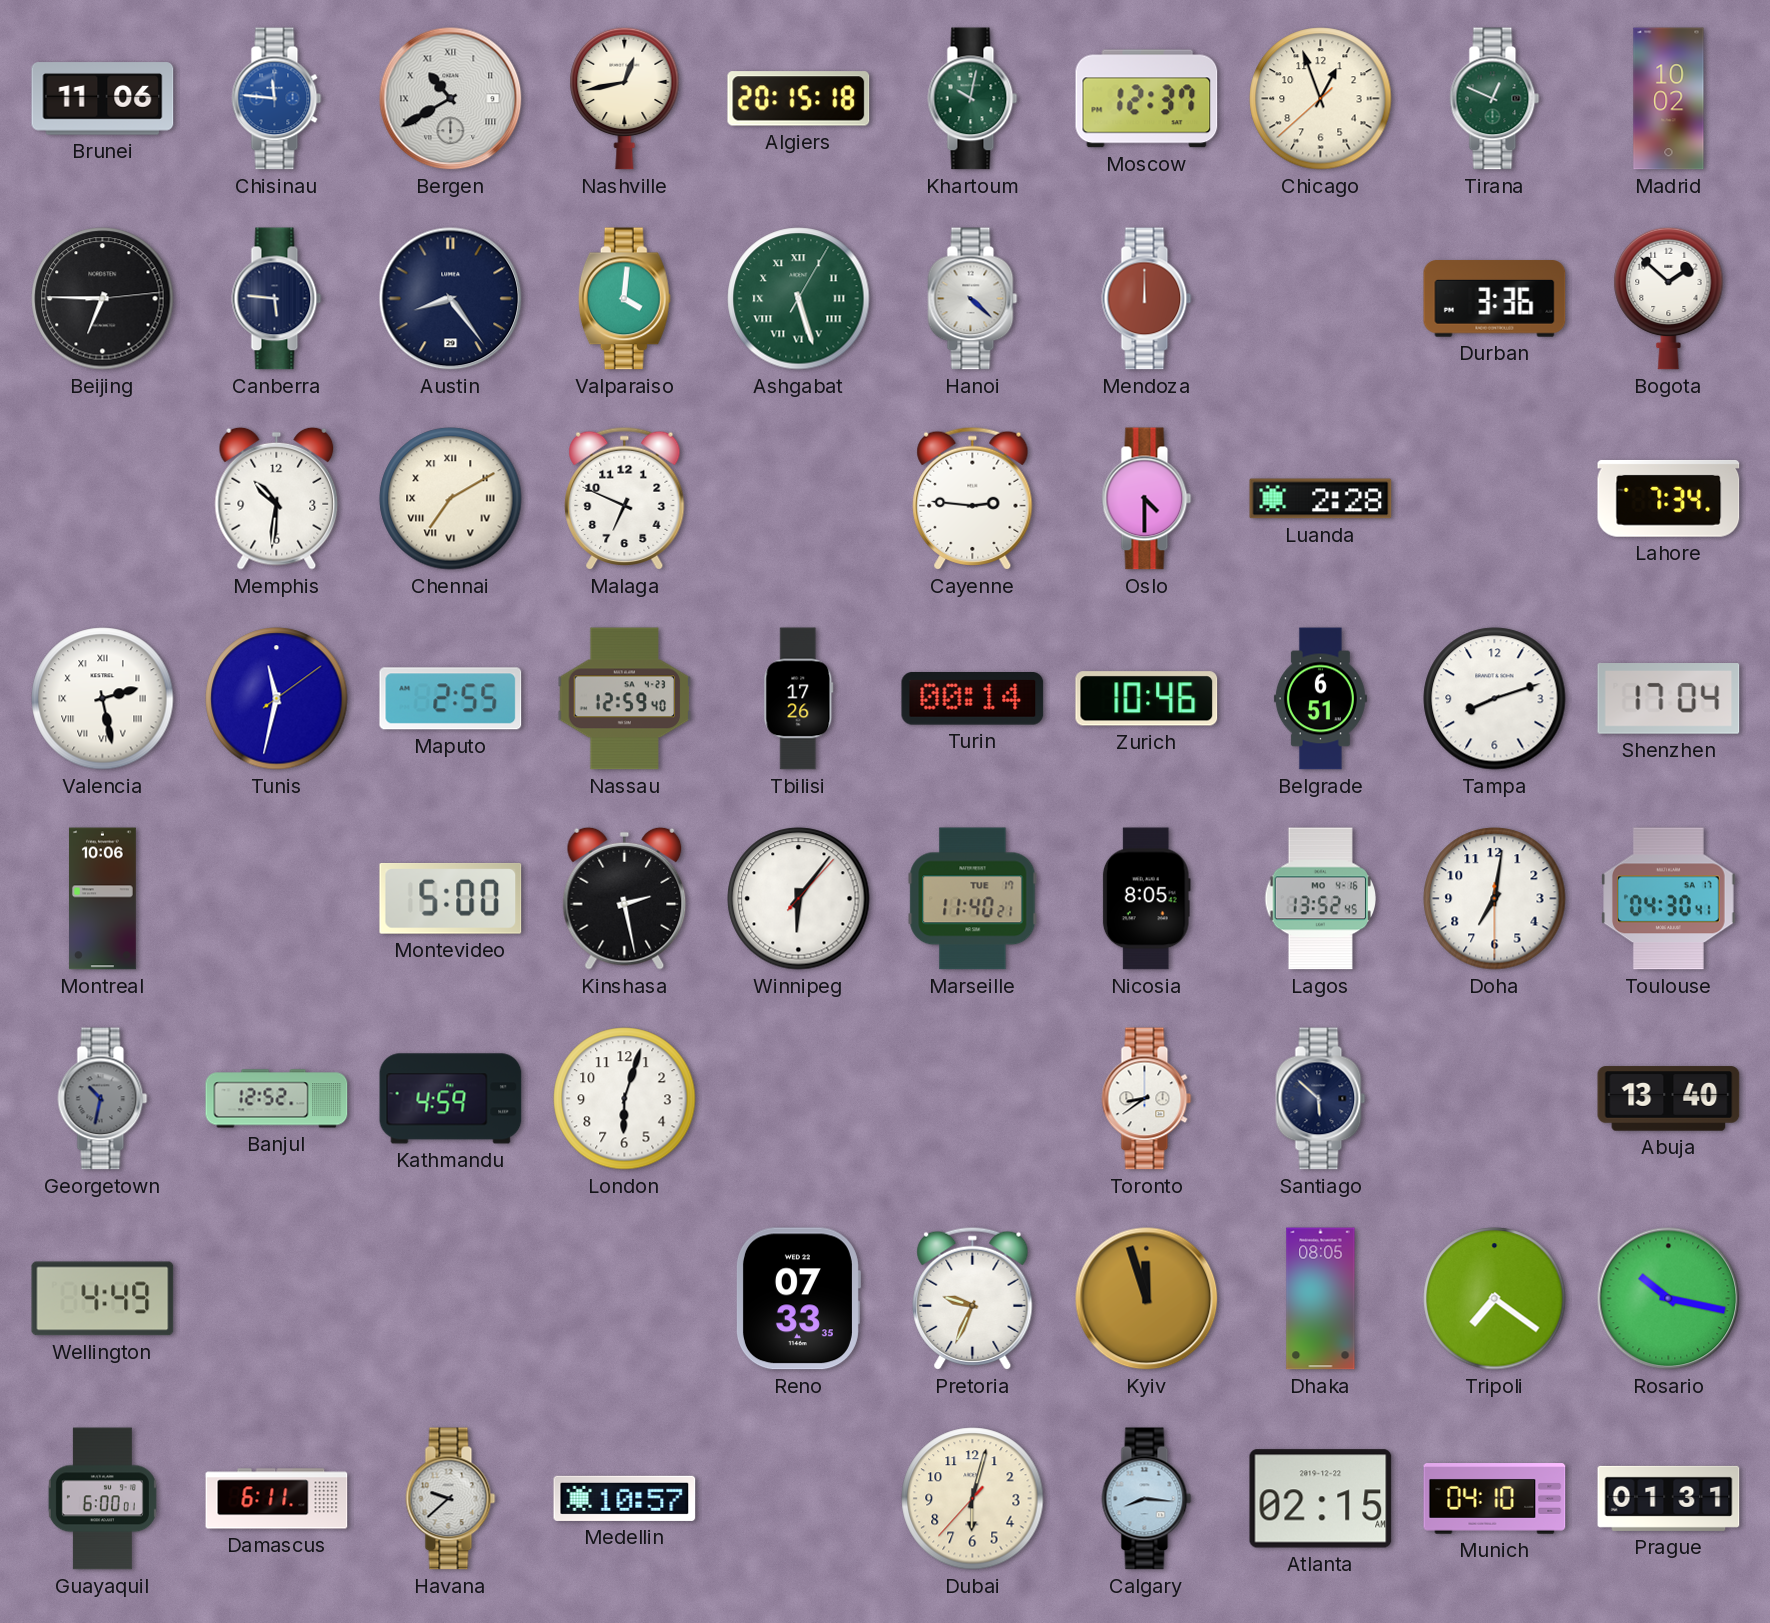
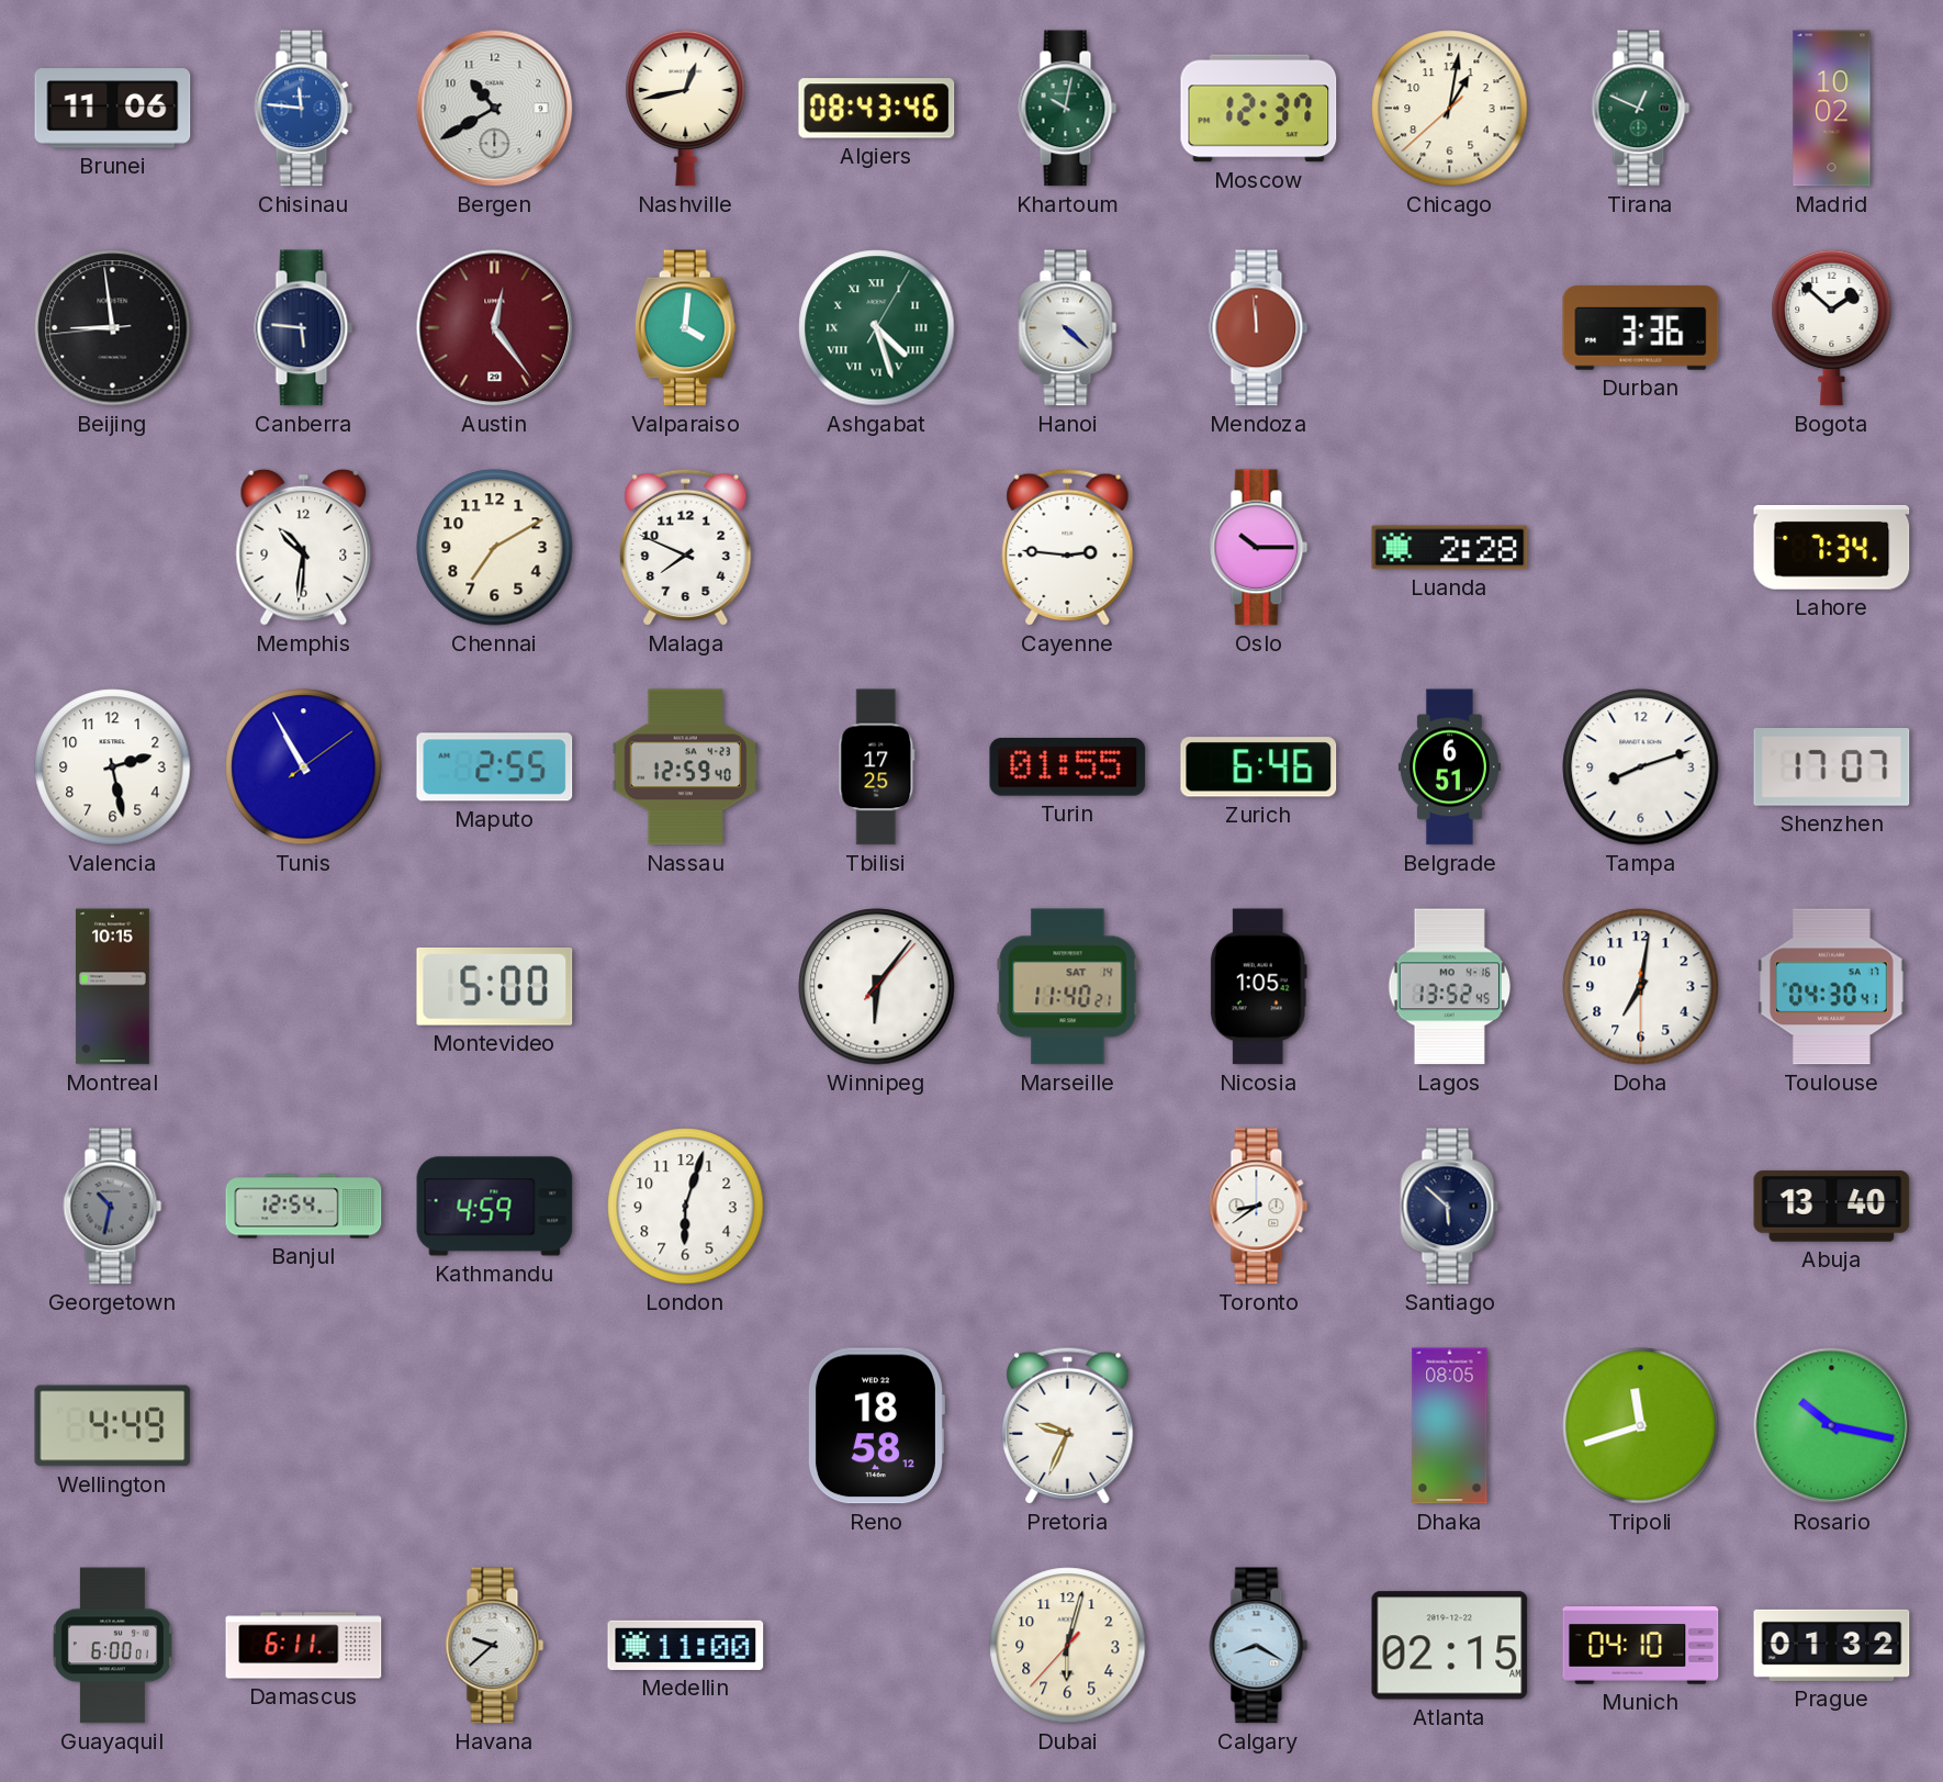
Bergen numerals: Roman -> Arabic (495, 109)
Algiers: 20:15 -> 08:43 (877, 109)
Chicago: 12:56 -> 1:01 (1450, 109)
Beijing: 6:45 -> 8:58 (113, 328)
Austin: 8:24 -> 12:24 (495, 328)
Austin dial: navy -> burgundy (495, 328)
Ashgabat: 5:27 -> 4:27 (877, 328)
Mendoza: 12:00 -> 11:59 (1259, 328)
Chennai numerals: Roman -> Arabic (495, 548)
Malaga: 6:49 -> 7:49 (686, 547)
Oslo: 4:30 -> 10:15 (1259, 548)
Valencia numerals: Roman -> Arabic (113, 767)
Tunis: 11:32 -> 10:55 (304, 767)
Tbilisi: 17:26 -> 17:25 (877, 767)
Turin: 00:14 -> 01:55 (1068, 767)
Zurich: 10:46 -> 6:46 (1259, 767)
Shenzhen: 17:04 -> 17:07 (1832, 767)
Montreal: 10:06 -> 10:15 (112, 987)
Kinshasa: 2:28 -> none (625, 898)
Marseille date: TUE 17 -> SAT 14 (1068, 987)
Nicosia: 8:05 -> 1:05 (1258, 987)
Banjul: 12:52 -> 12:54 (304, 1207)
Reno: 07:33 -> 18:58 (876, 1426)
Kyiv: 11:57 -> none (1147, 1299)
Tripoli: 7:21 -> 11:42 (1641, 1426)
Medellin: 10:57 -> 11:00 (686, 1645)
Calgary: 8:16 -> 8:20 (1259, 1646)
Prague: 01:31 -> 01:32 (1832, 1645)
